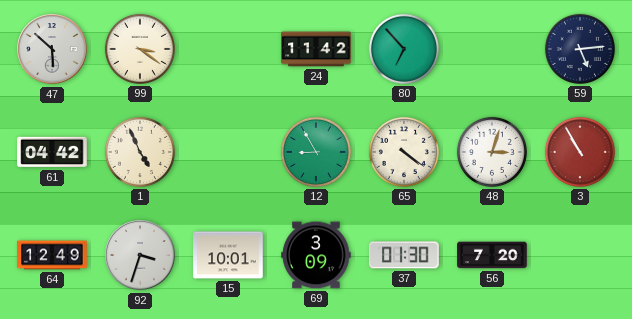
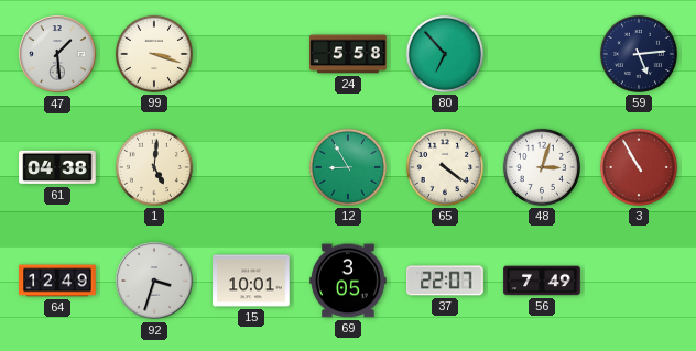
47: 5:52 -> 1:29 (57, 54)
99: 3:21 -> 3:18 (154, 54)
24: 11:42 -> 5:58 (348, 54)
61: 04:42 -> 04:38 (57, 167)
1: 4:56 -> 5:01 (154, 167)
69: 3:09 -> 3:05 (348, 281)
37: 01:30 -> 22:07 (445, 281)
56: 7:20 -> 7:49 (542, 281)
